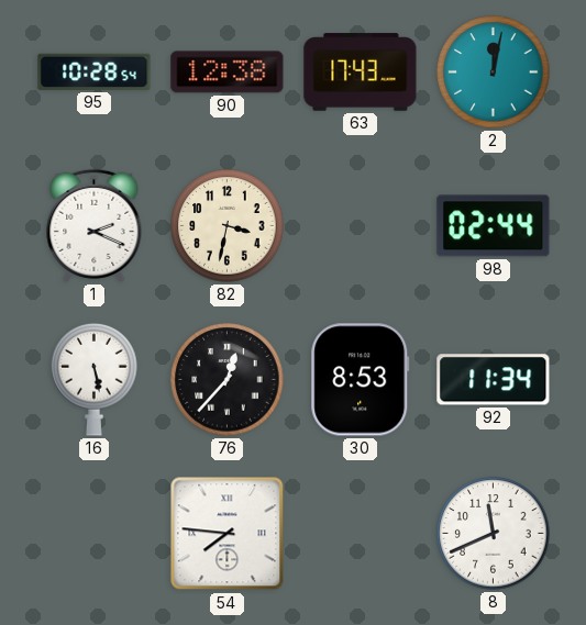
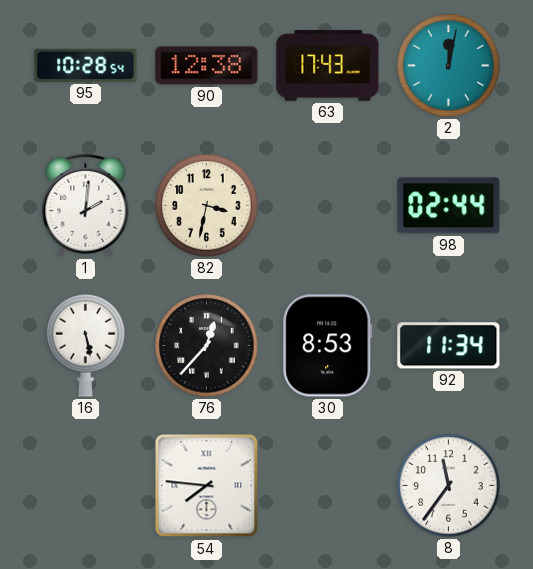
1: 2:19 -> 2:01 (86, 205)
8: 11:41 -> 11:36 (449, 486)
